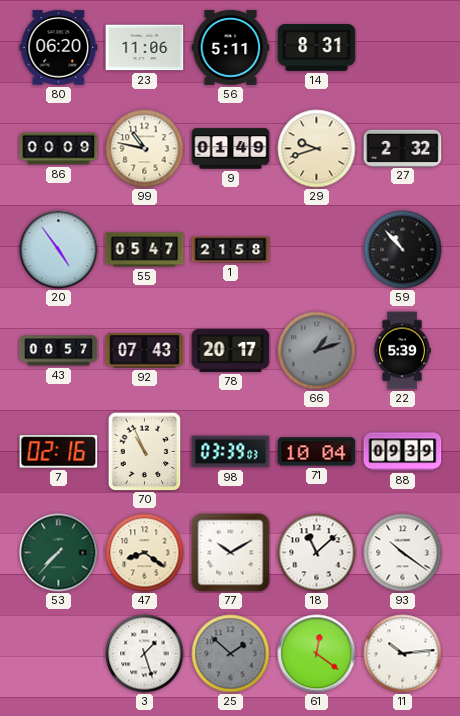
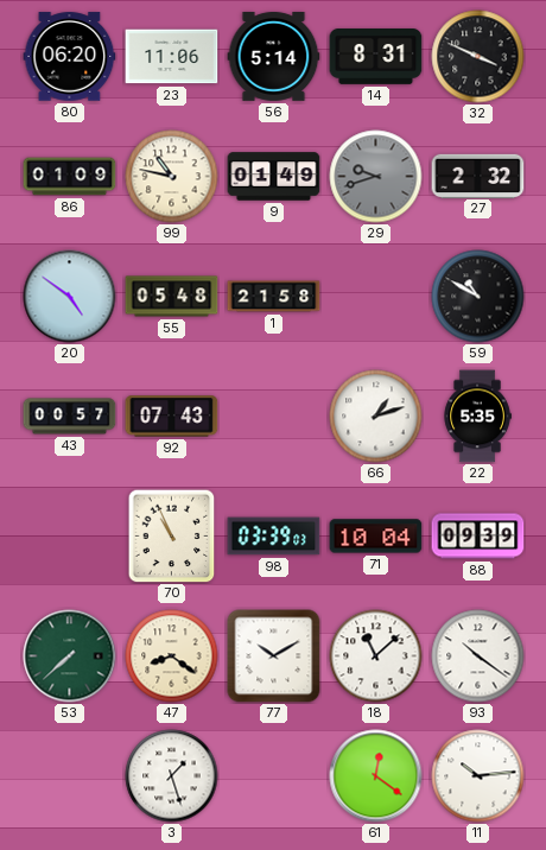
56: 5:11 -> 5:14 (274, 56)
32: none -> 3:49 (478, 57)
86: 00:09 -> 01:09 (70, 177)
29 dial: cream -> grey (376, 177)
20: 4:54 -> 4:51 (70, 297)
55: 05:47 -> 05:48 (172, 297)
59: 10:53 -> 10:50 (478, 297)
78: 20:17 -> none (231, 350)
66 dial: grey -> white (376, 417)
22: 5:39 -> 5:35 (477, 417)
7: 02:16 -> none (59, 452)
53: 7:37 -> 7:38 (70, 656)
25: 1:52 -> none (231, 654)
